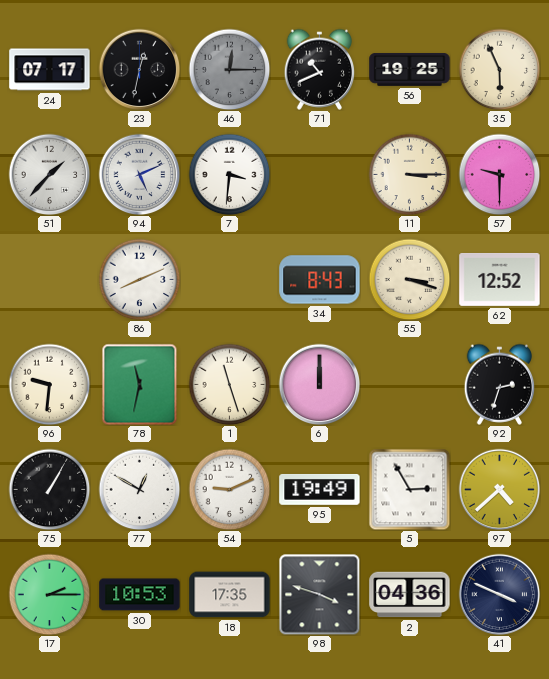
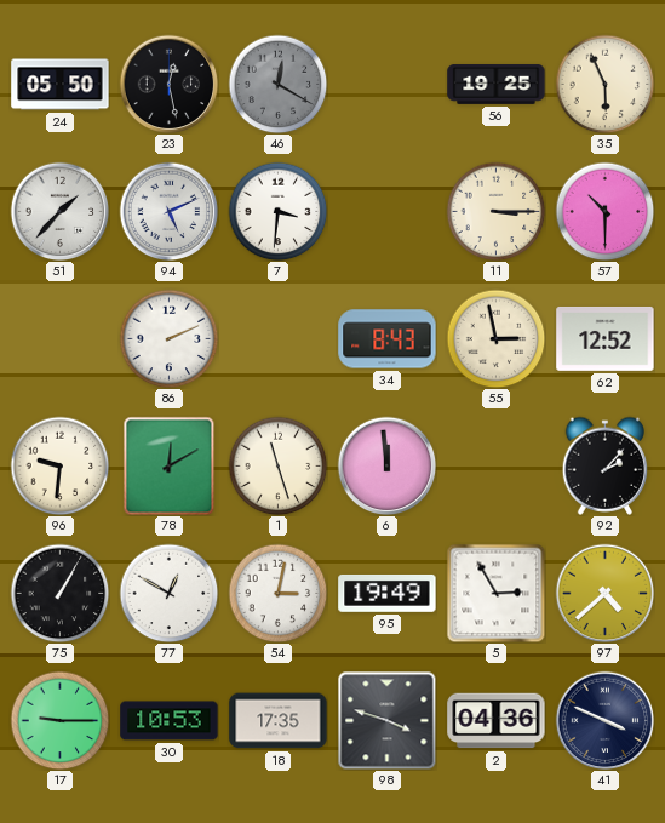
24: 07:17 -> 05:50 (61, 85)
23: 12:32 -> 12:28 (168, 84)
46: 12:15 -> 12:20 (277, 84)
71: 10:41 -> none (320, 69)
57: 9:30 -> 10:30 (604, 211)
86: 8:11 -> 2:11 (168, 338)
55: 3:18 -> 2:58 (495, 338)
78: 11:32 -> 12:10 (170, 465)
6: 12:00 -> 11:59 (386, 465)
92: 2:33 -> 2:07 (606, 465)
54: 9:11 -> 3:02 (277, 593)
17: 2:15 -> 9:15 (59, 720)
